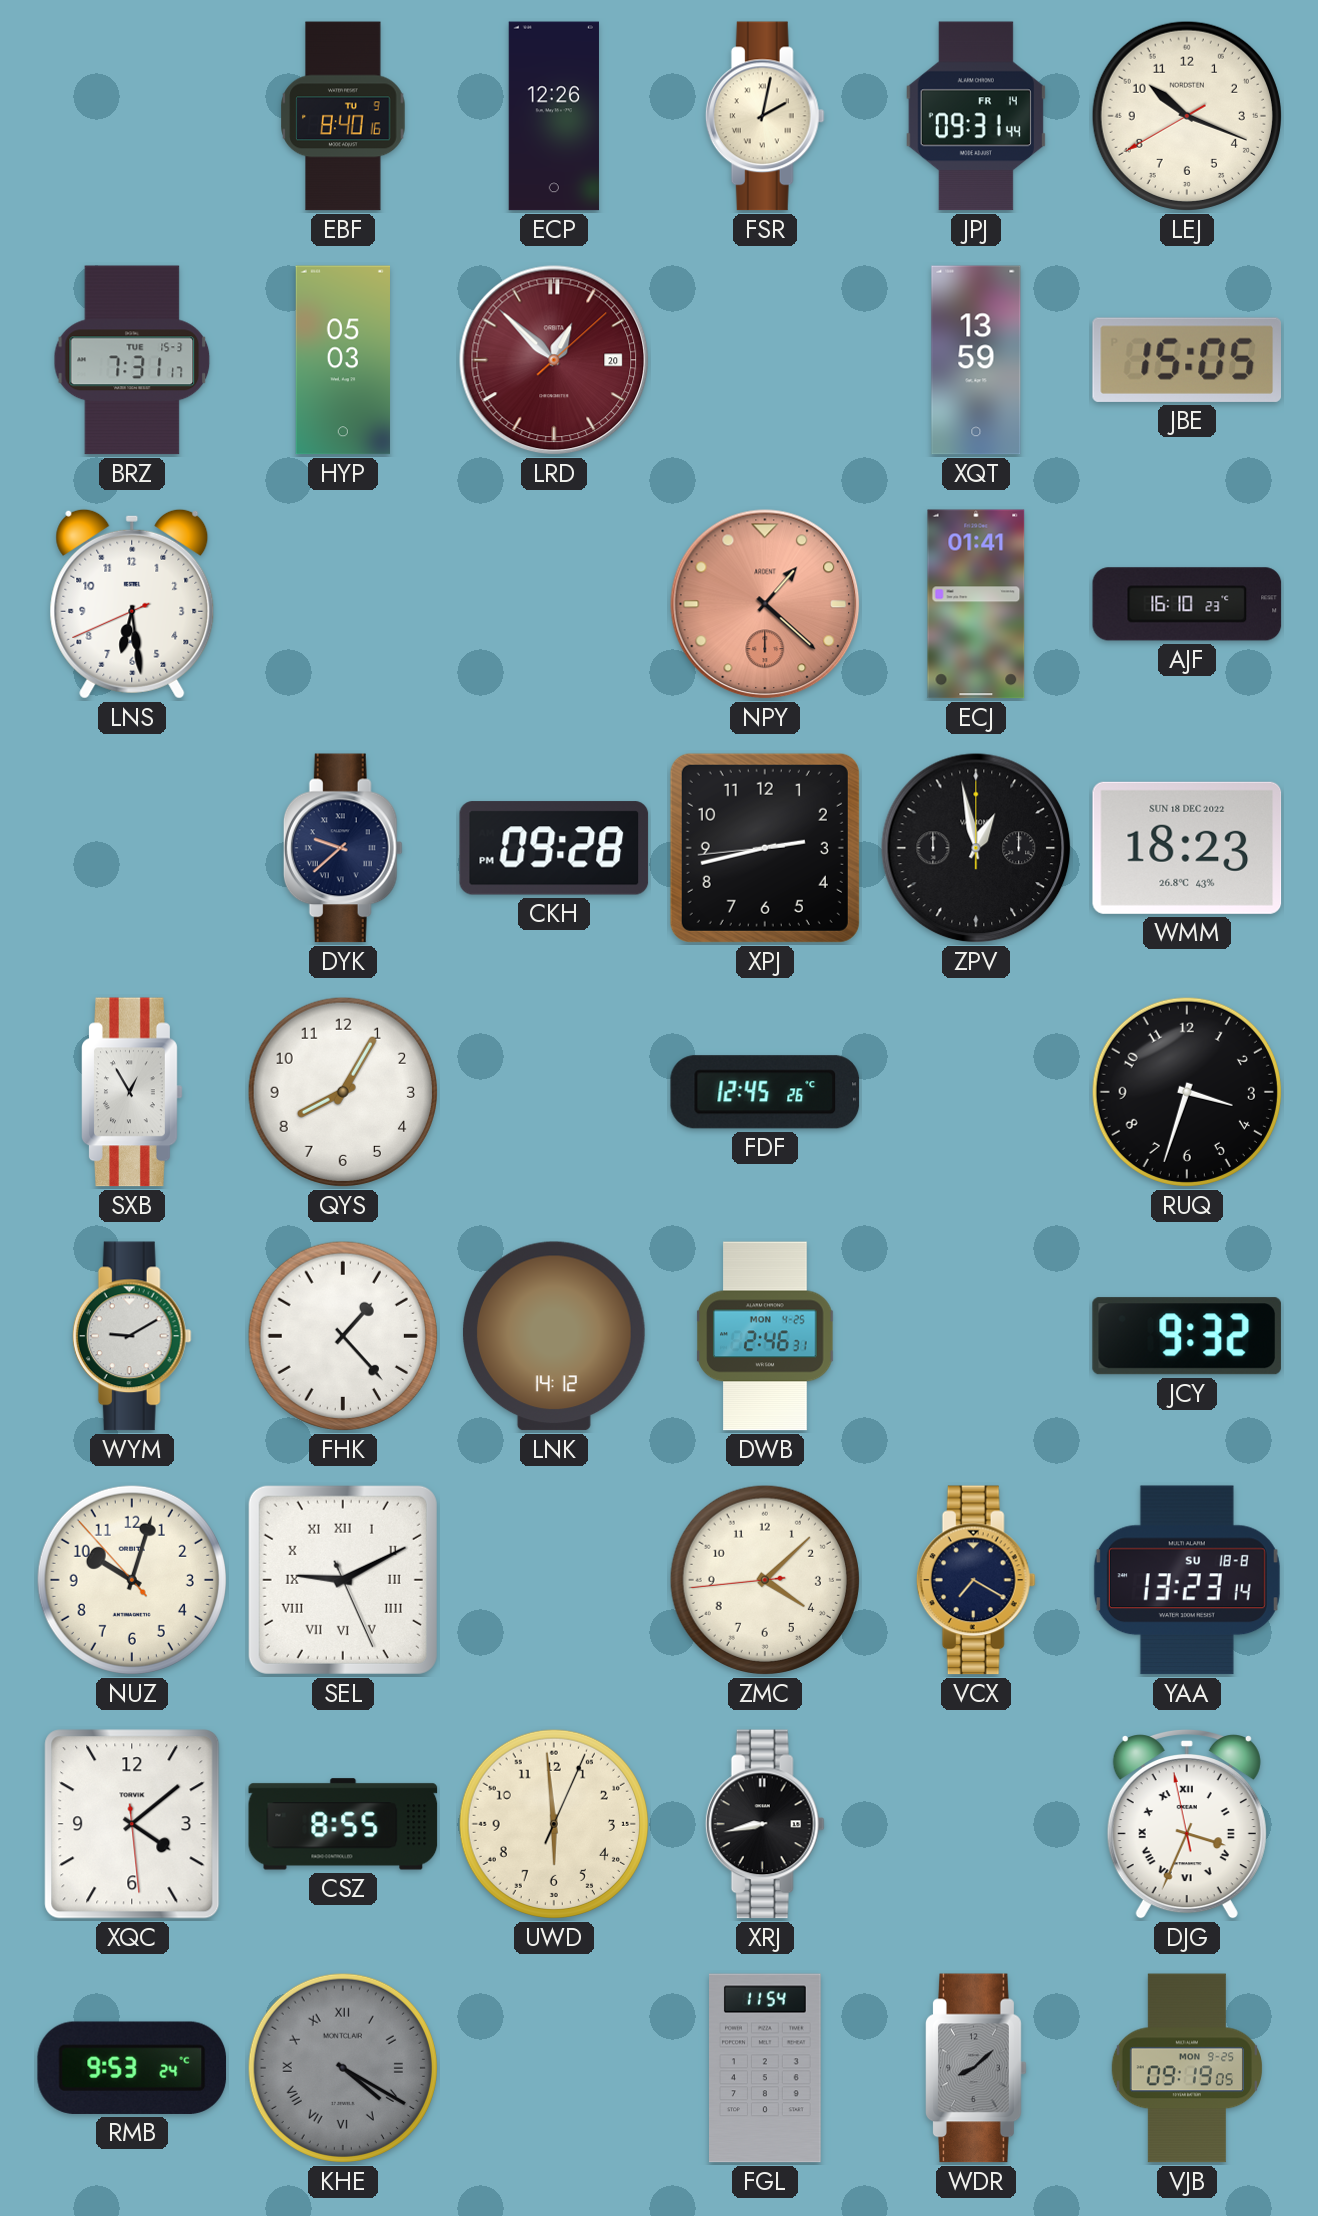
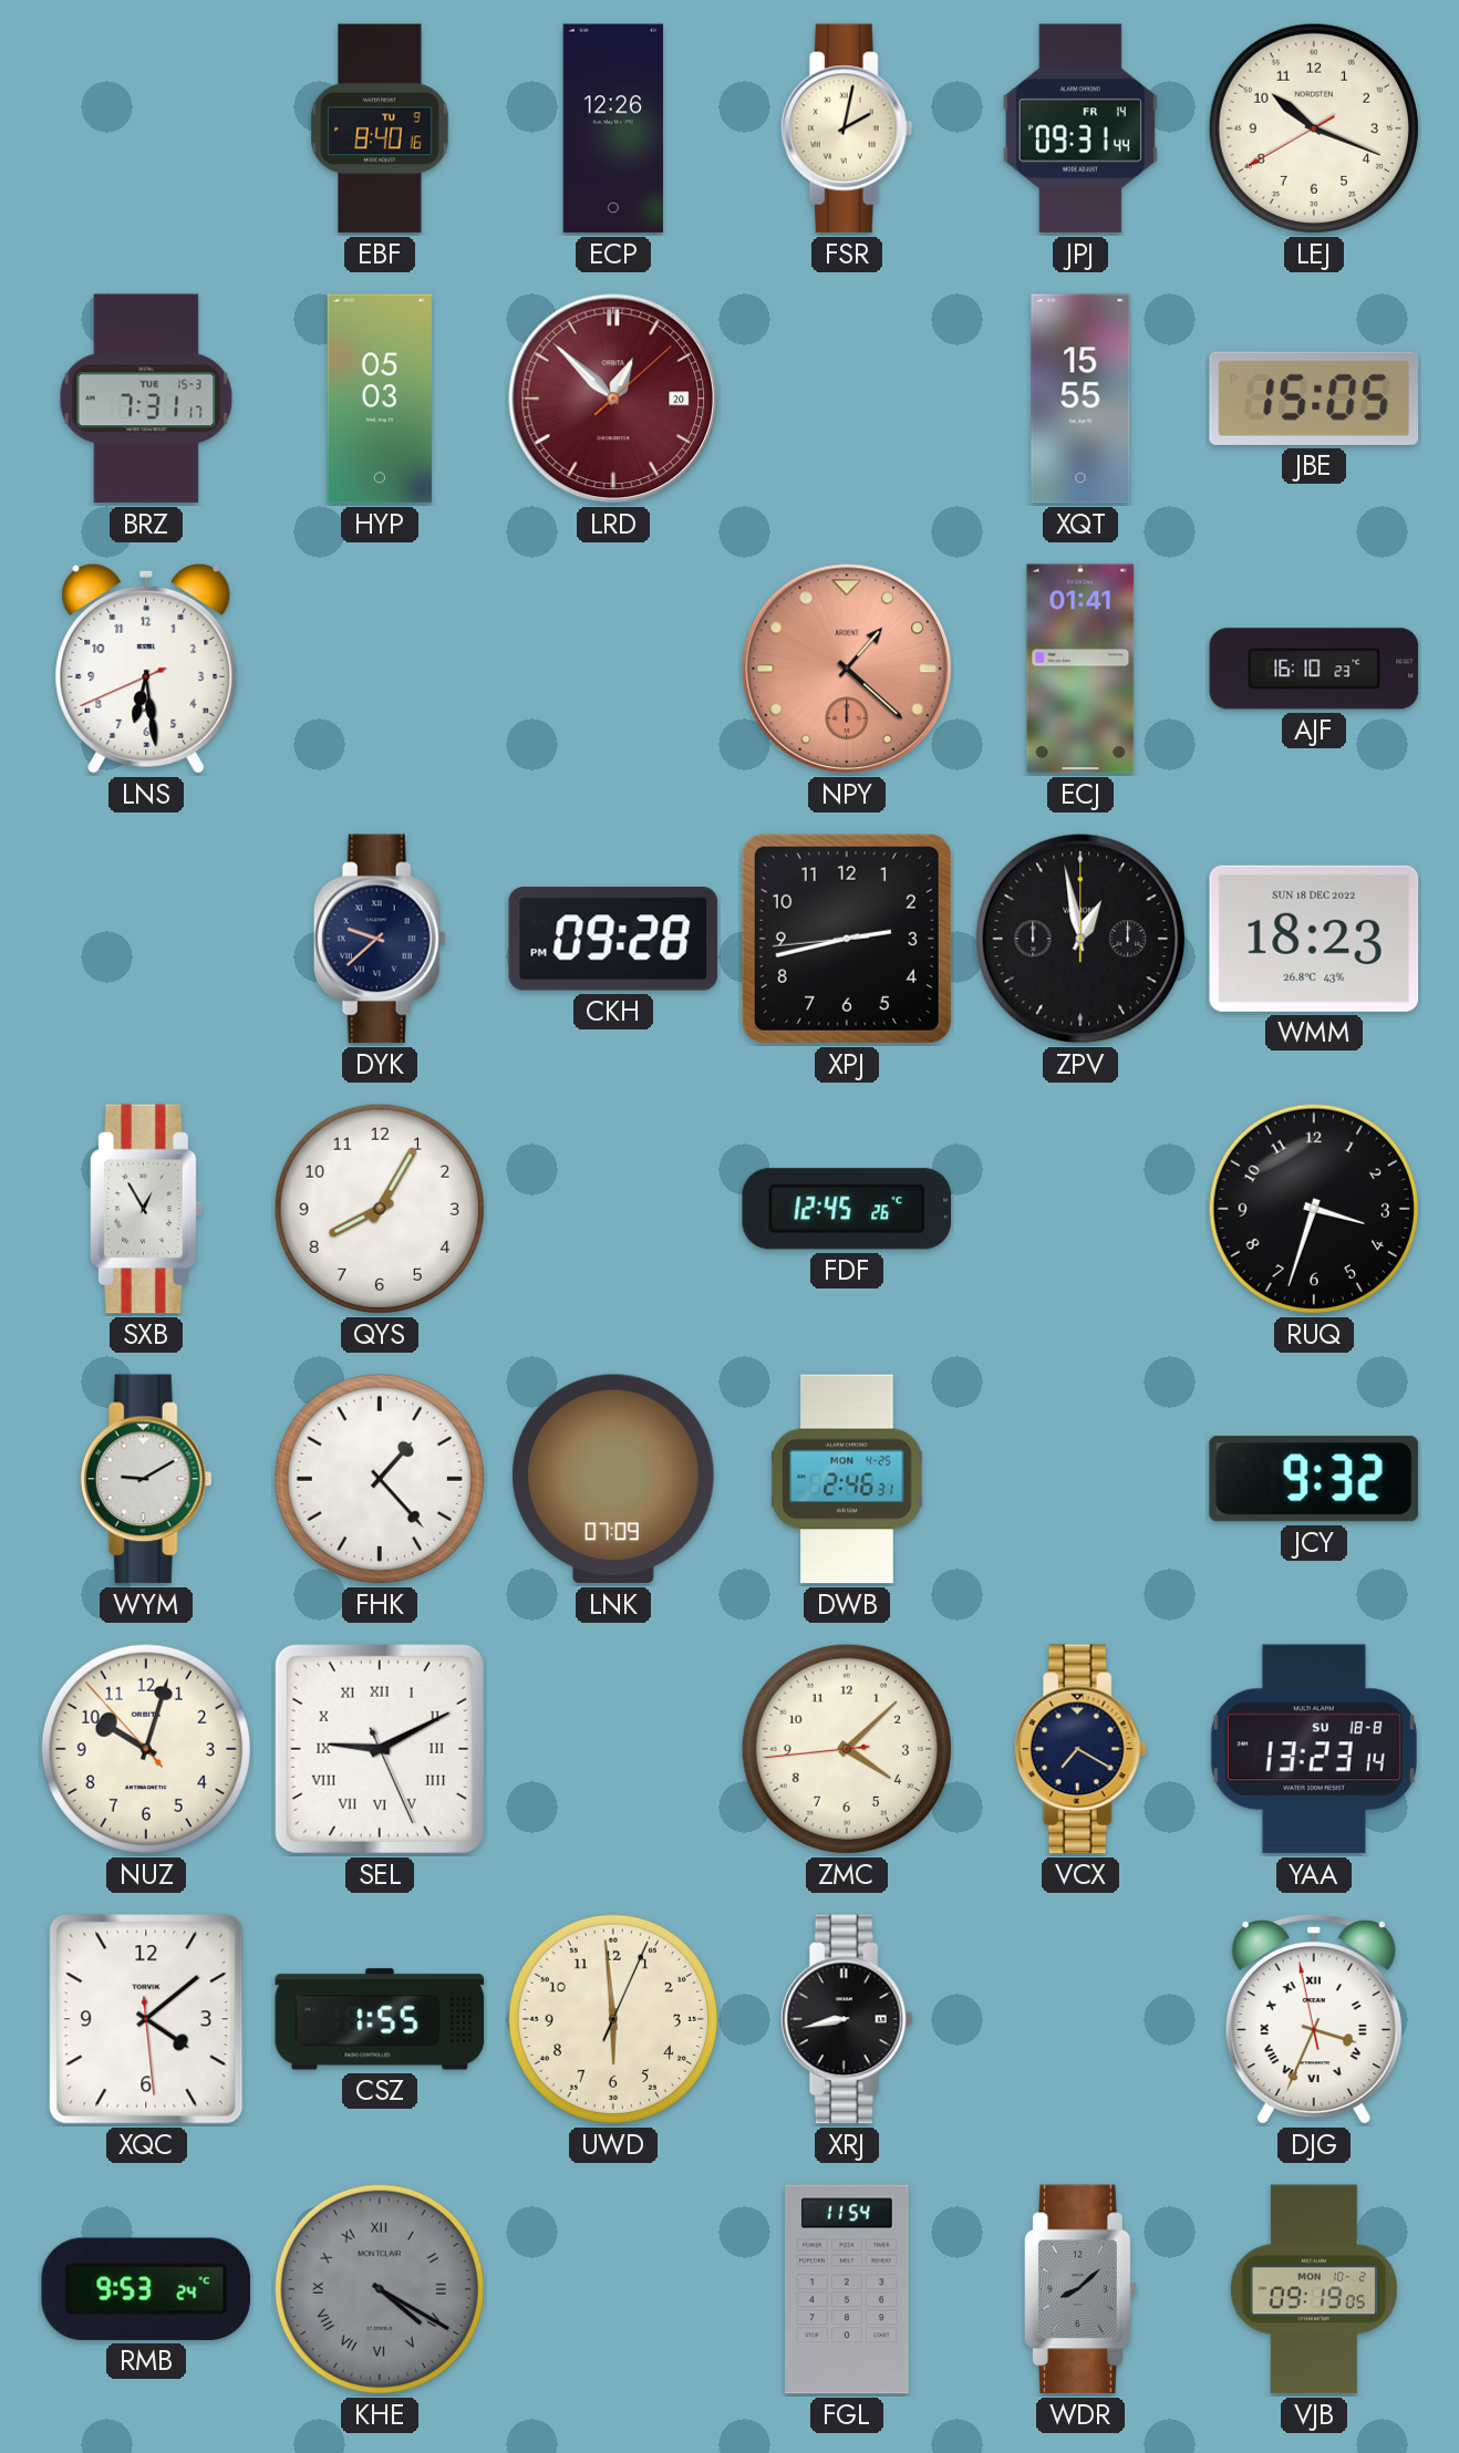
XQT: 13:59 -> 15:55 (1080, 399)
LNK: 14:12 -> 07:09 (613, 1479)
CSZ: 8:55 -> 1:55 (380, 2019)
VJB date: MON 9-25 -> MON 10-2 (1314, 2289)
